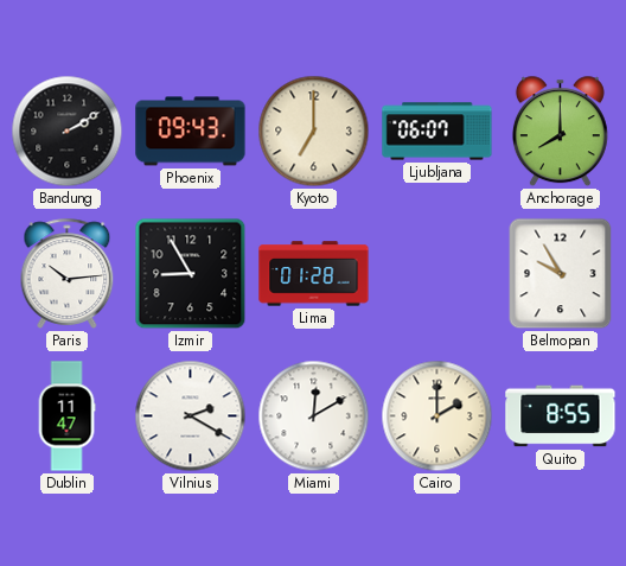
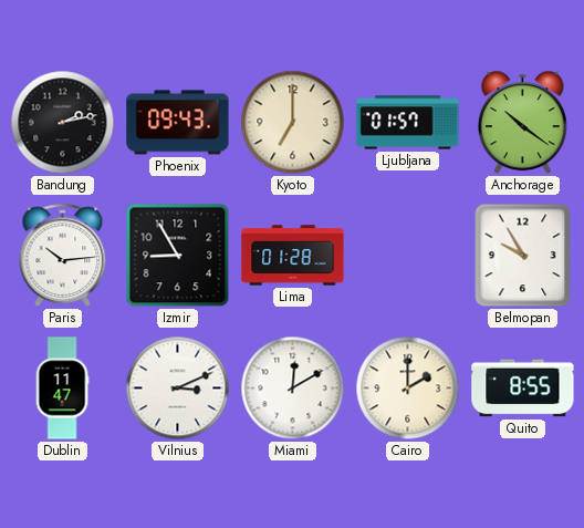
Bandung: 2:10 -> 2:13 (63, 123)
Ljubljana: 06:07 -> 01:57 (408, 123)
Anchorage: 8:00 -> 10:21 (522, 123)
Vilnius: 2:20 -> 3:11 (178, 389)
